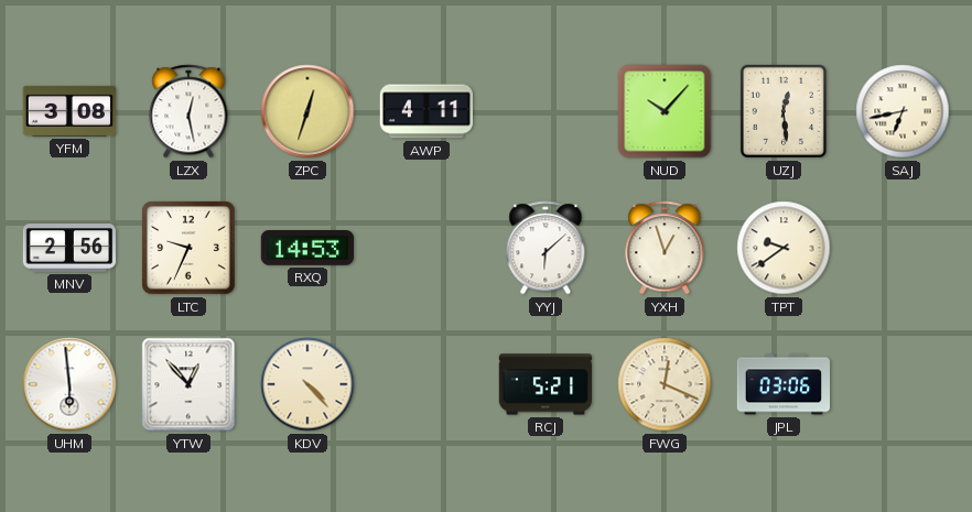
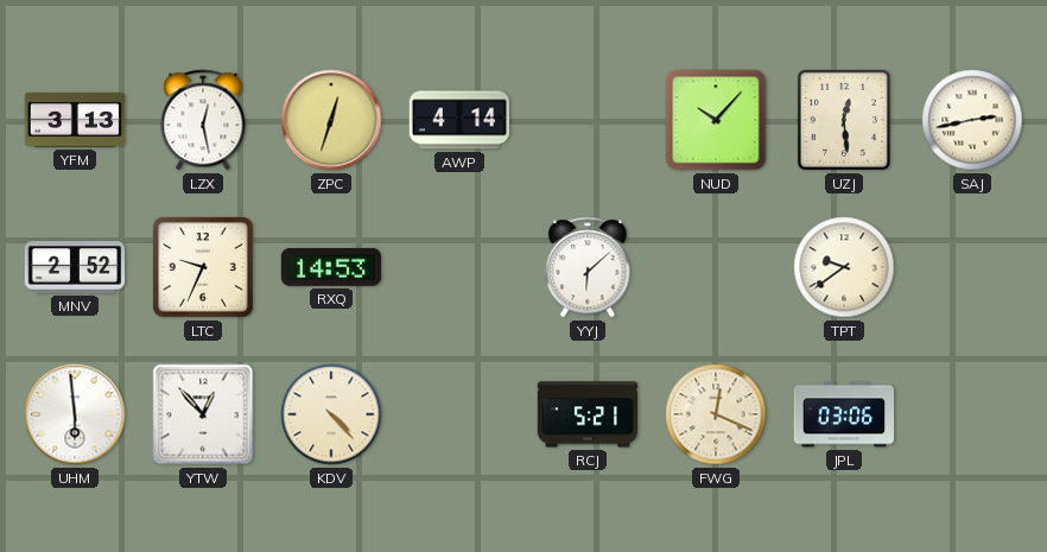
YFM: 3:08 -> 3:13 (74, 120)
AWP: 4:11 -> 4:14 (458, 120)
SAJ: 6:43 -> 2:43 (972, 120)
MNV: 2:56 -> 2:52 (75, 268)
YXH: 12:57 -> none (665, 248)
